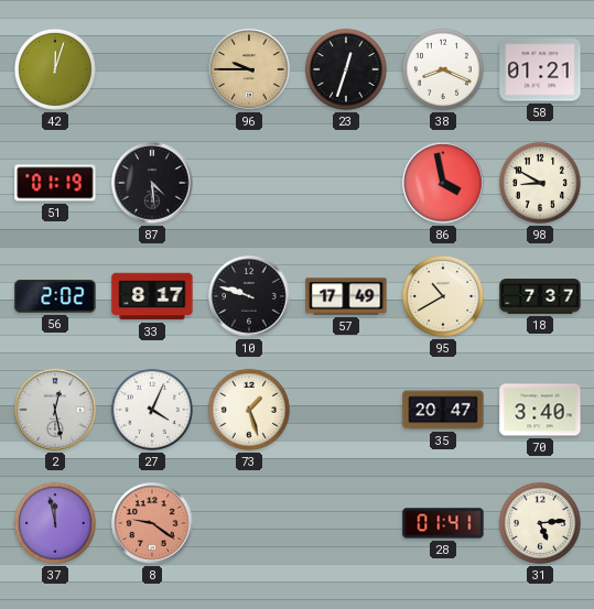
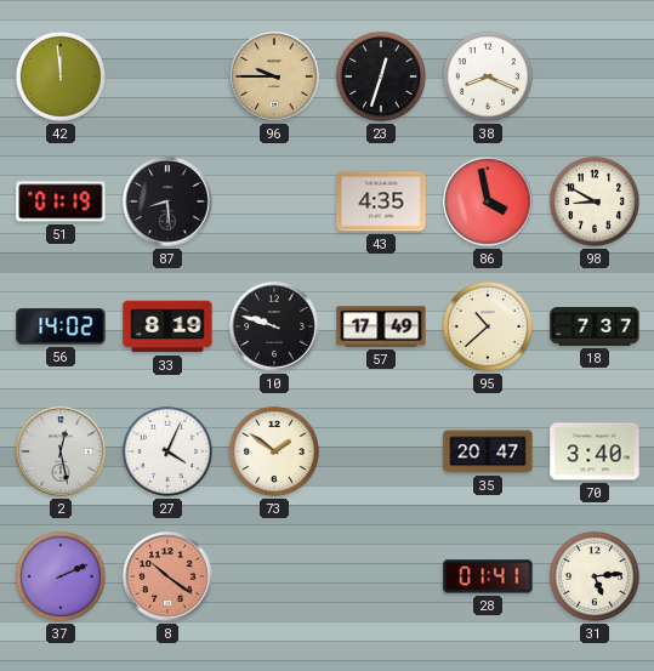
42: 12:03 -> 11:59 (61, 76)
58: 01:21 -> none (540, 69)
87: 4:29 -> 8:29 (167, 201)
43: none -> 4:35 (381, 201)
56: 2:02 -> 14:02 (61, 326)
33: 8:17 -> 8:19 (167, 326)
95: 10:40 -> 10:38 (488, 326)
73: 1:27 -> 1:51 (274, 451)
37: 11:58 -> 2:11 (61, 576)
8: 9:21 -> 10:21 (167, 576)
